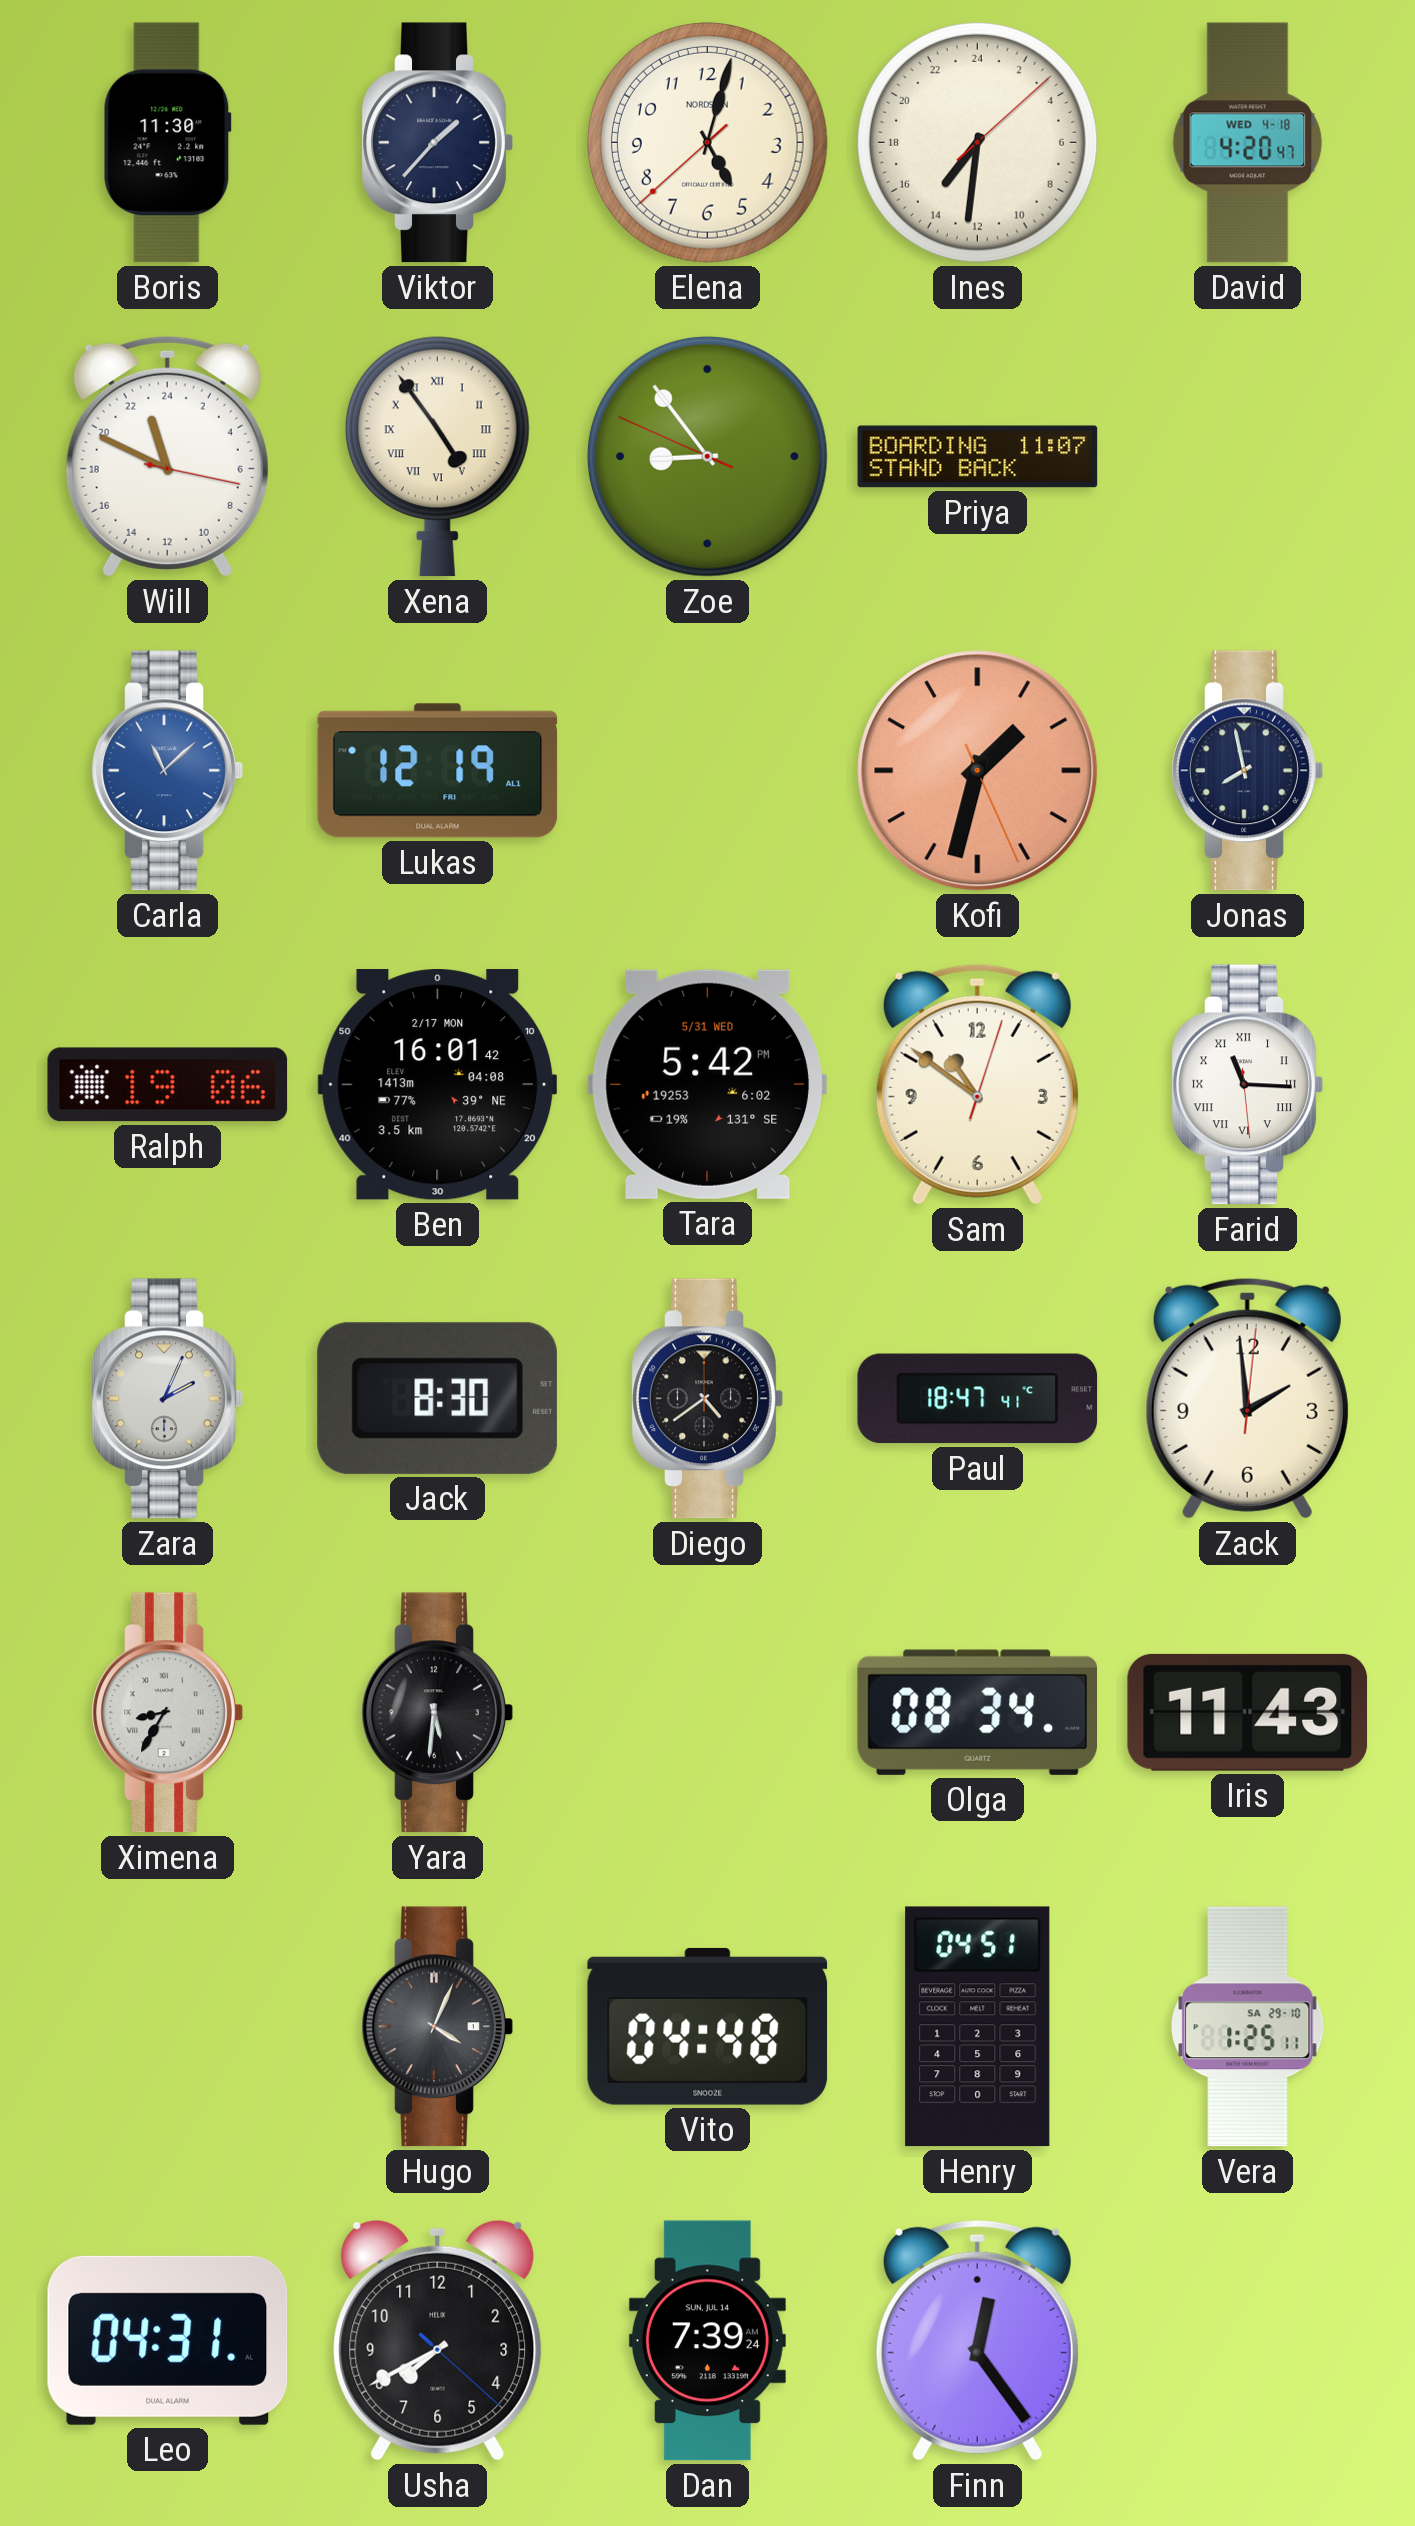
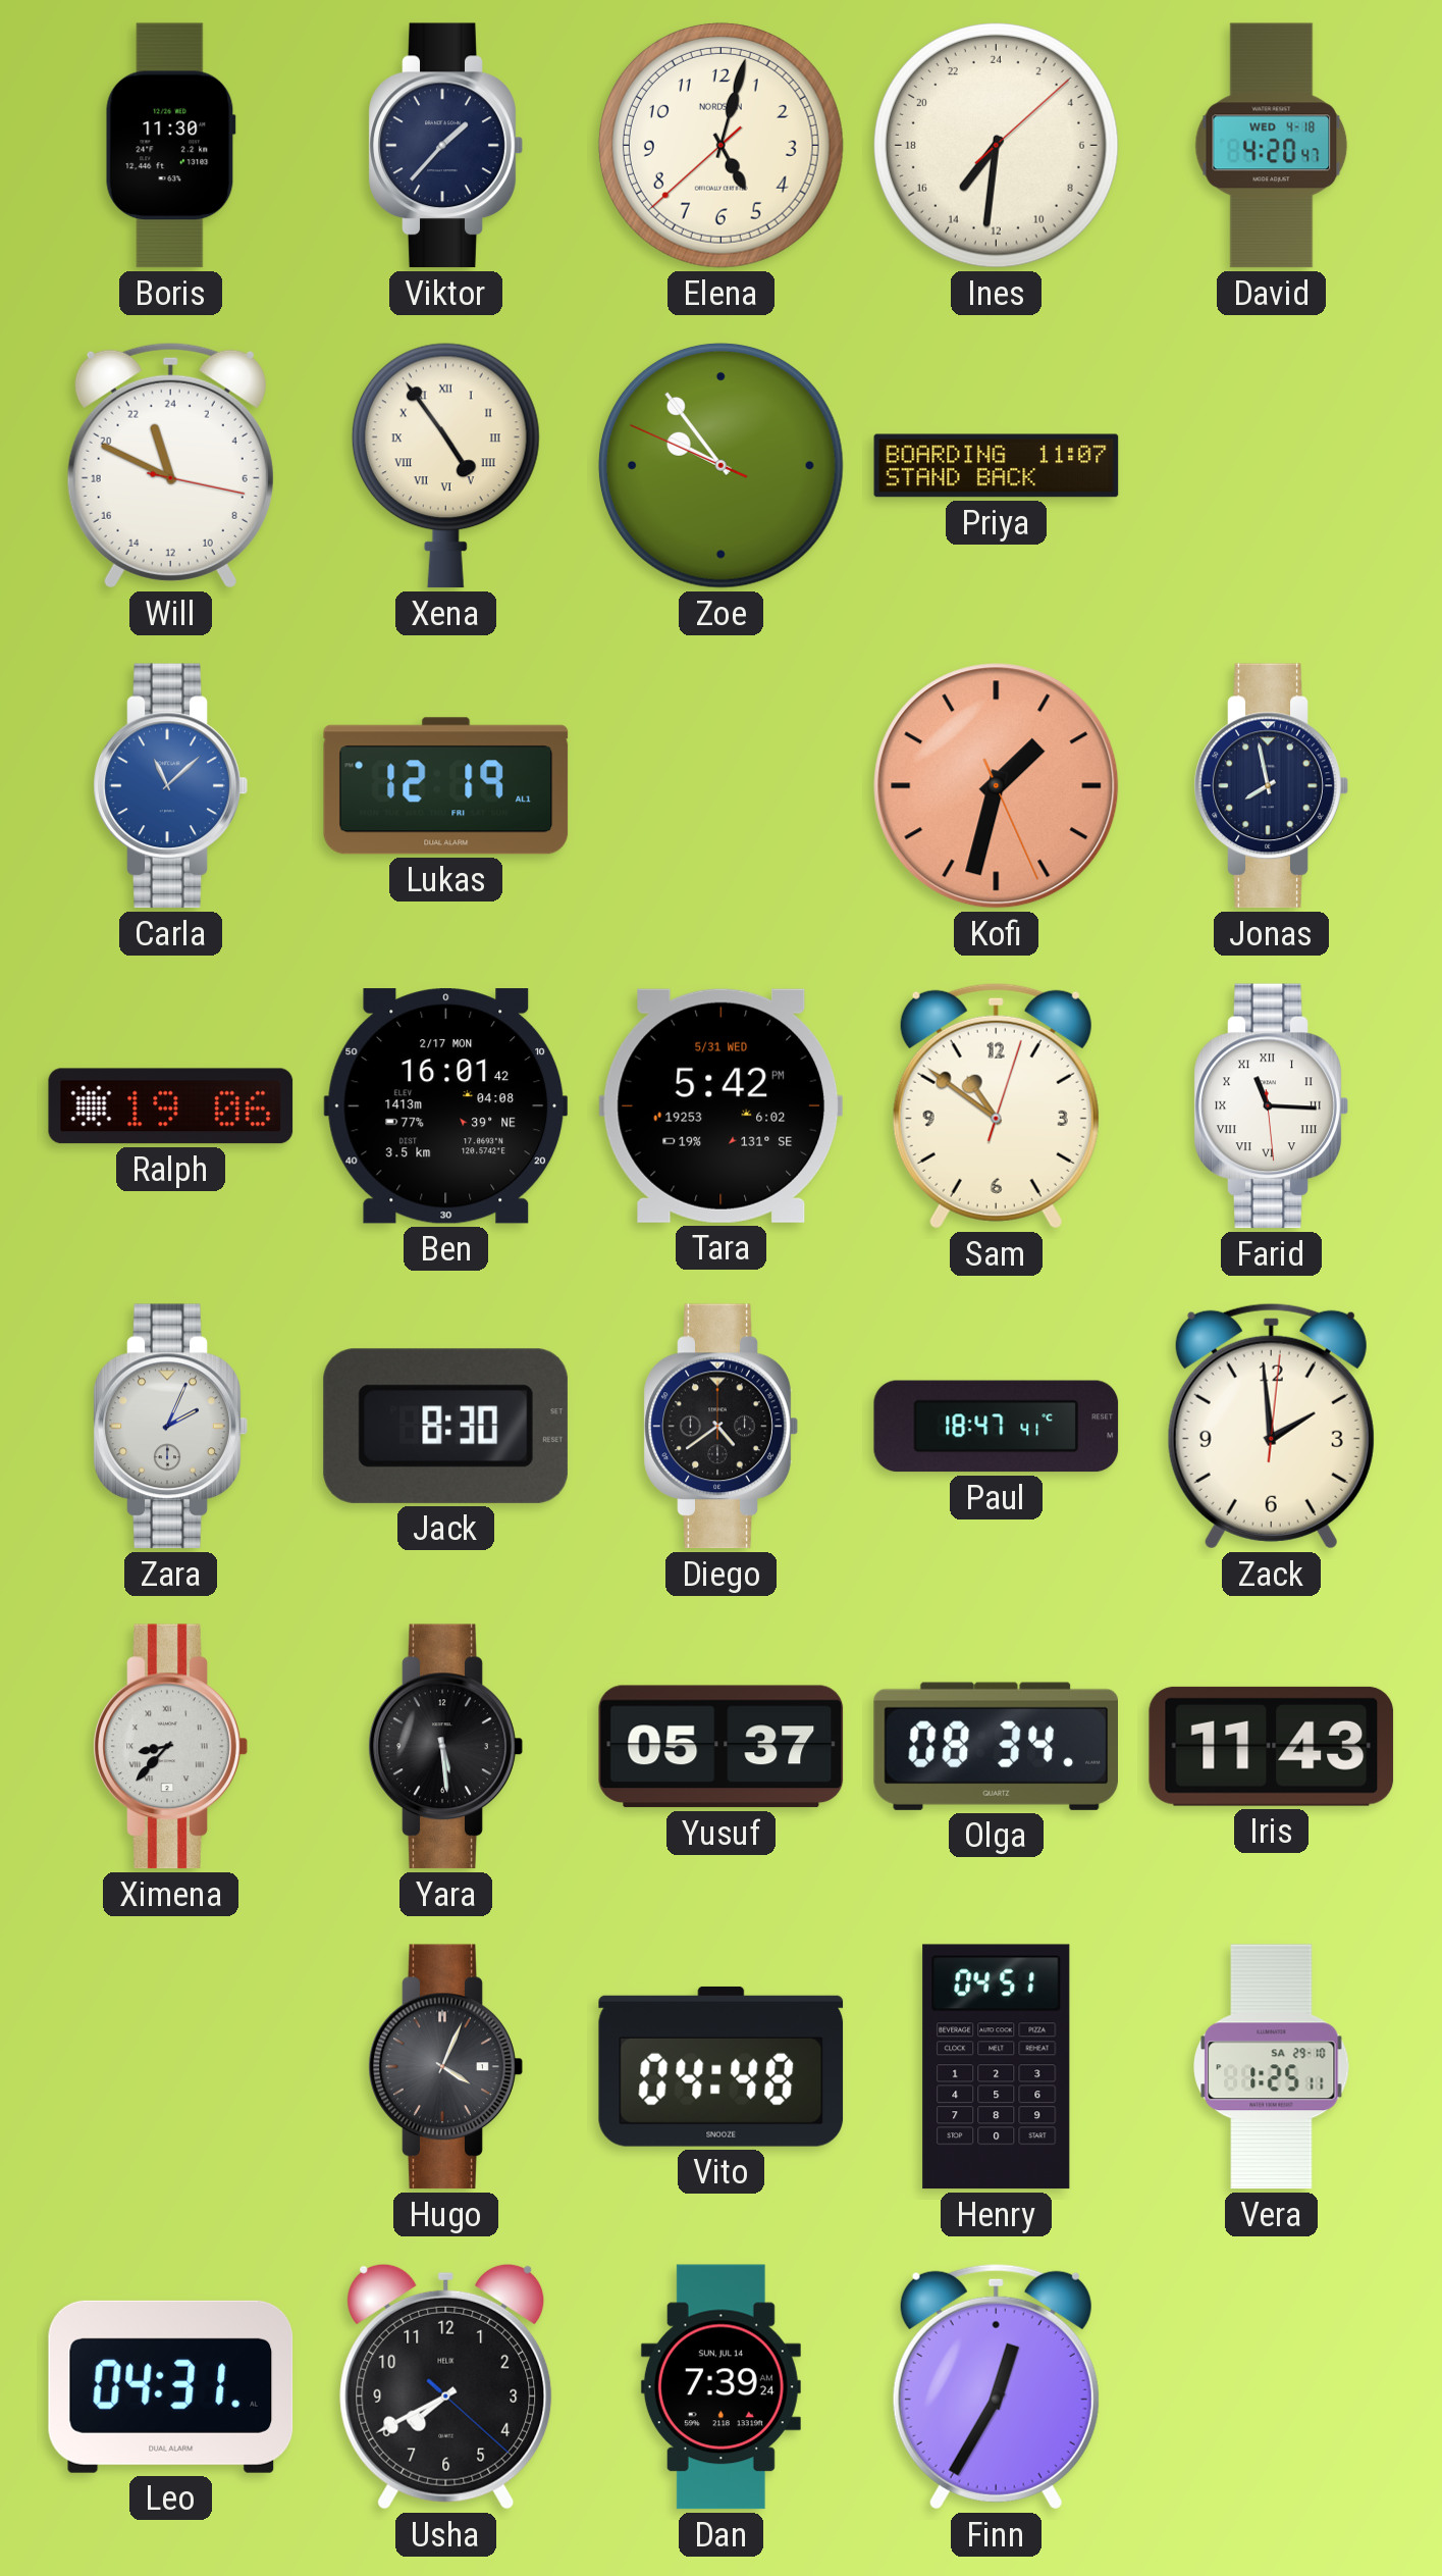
Zoe: 8:53 -> 9:53 (720, 465)
Ximena: 8:35 -> 8:37 (170, 1747)
Yara: 5:31 -> 5:29 (445, 1747)
Yusuf: none -> 05:37 (722, 1747)
Finn: 12:24 -> 12:35 (996, 2386)
